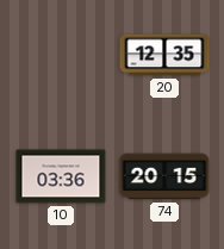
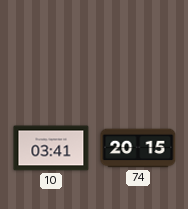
20: 12:35 -> none (164, 55)
10: 03:36 -> 03:41 (51, 148)
